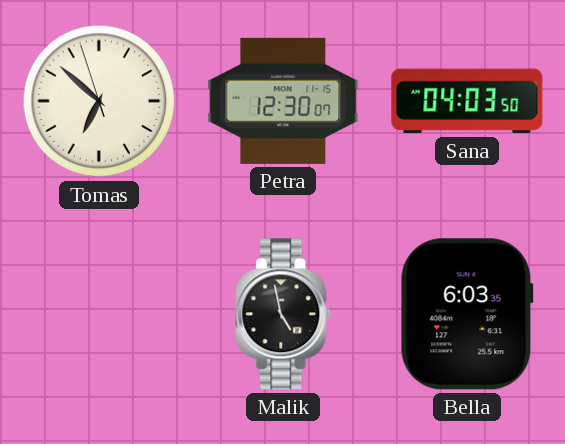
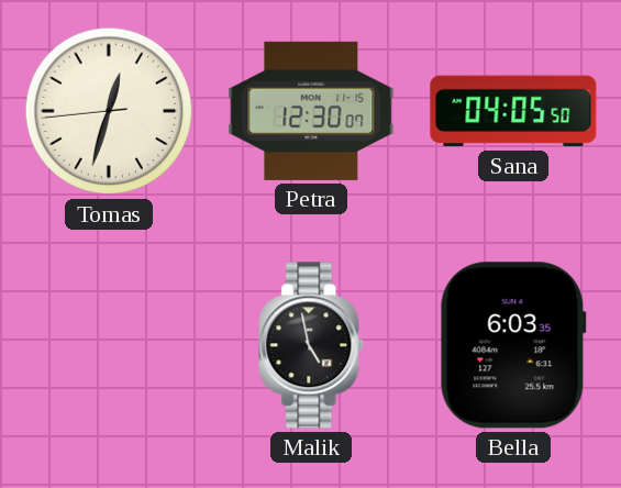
Tomas: 6:51 -> 12:32 (109, 111)
Sana: 04:03 -> 04:05 (513, 111)
